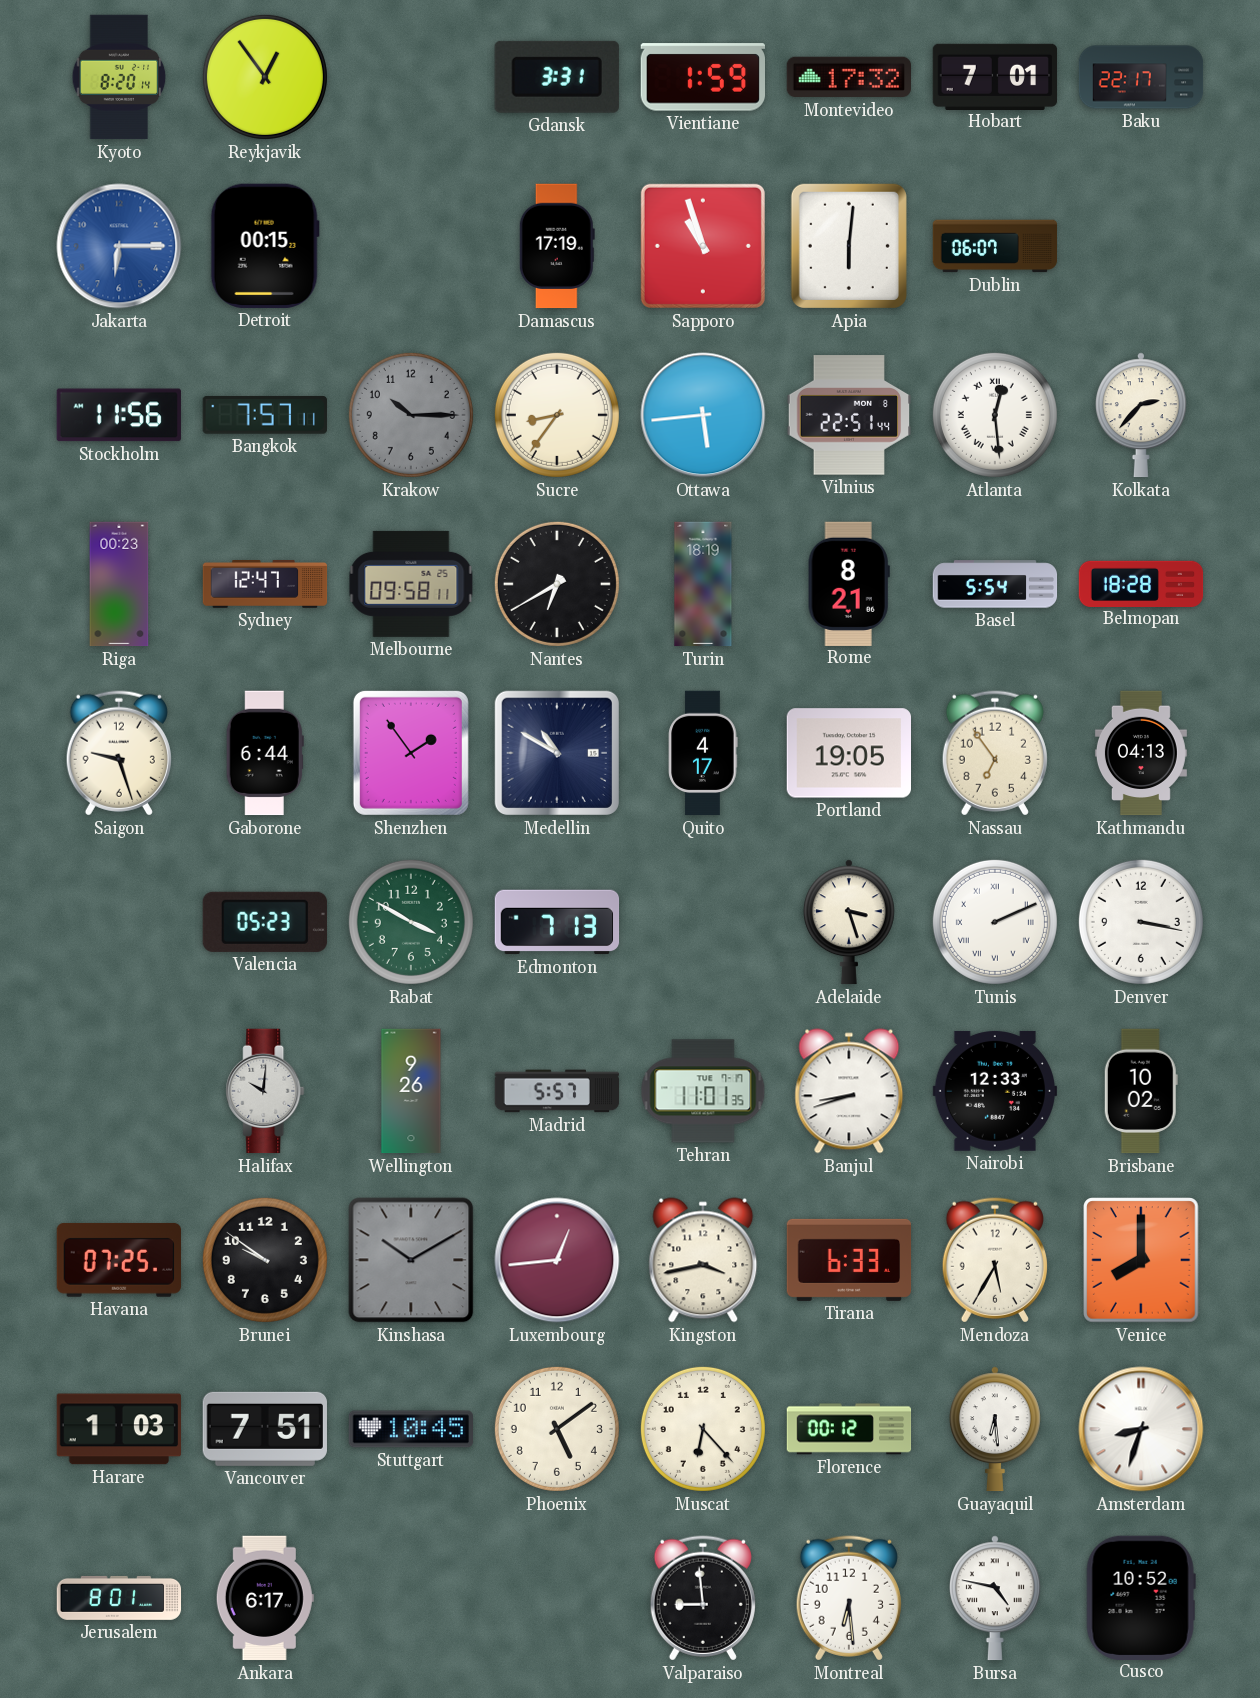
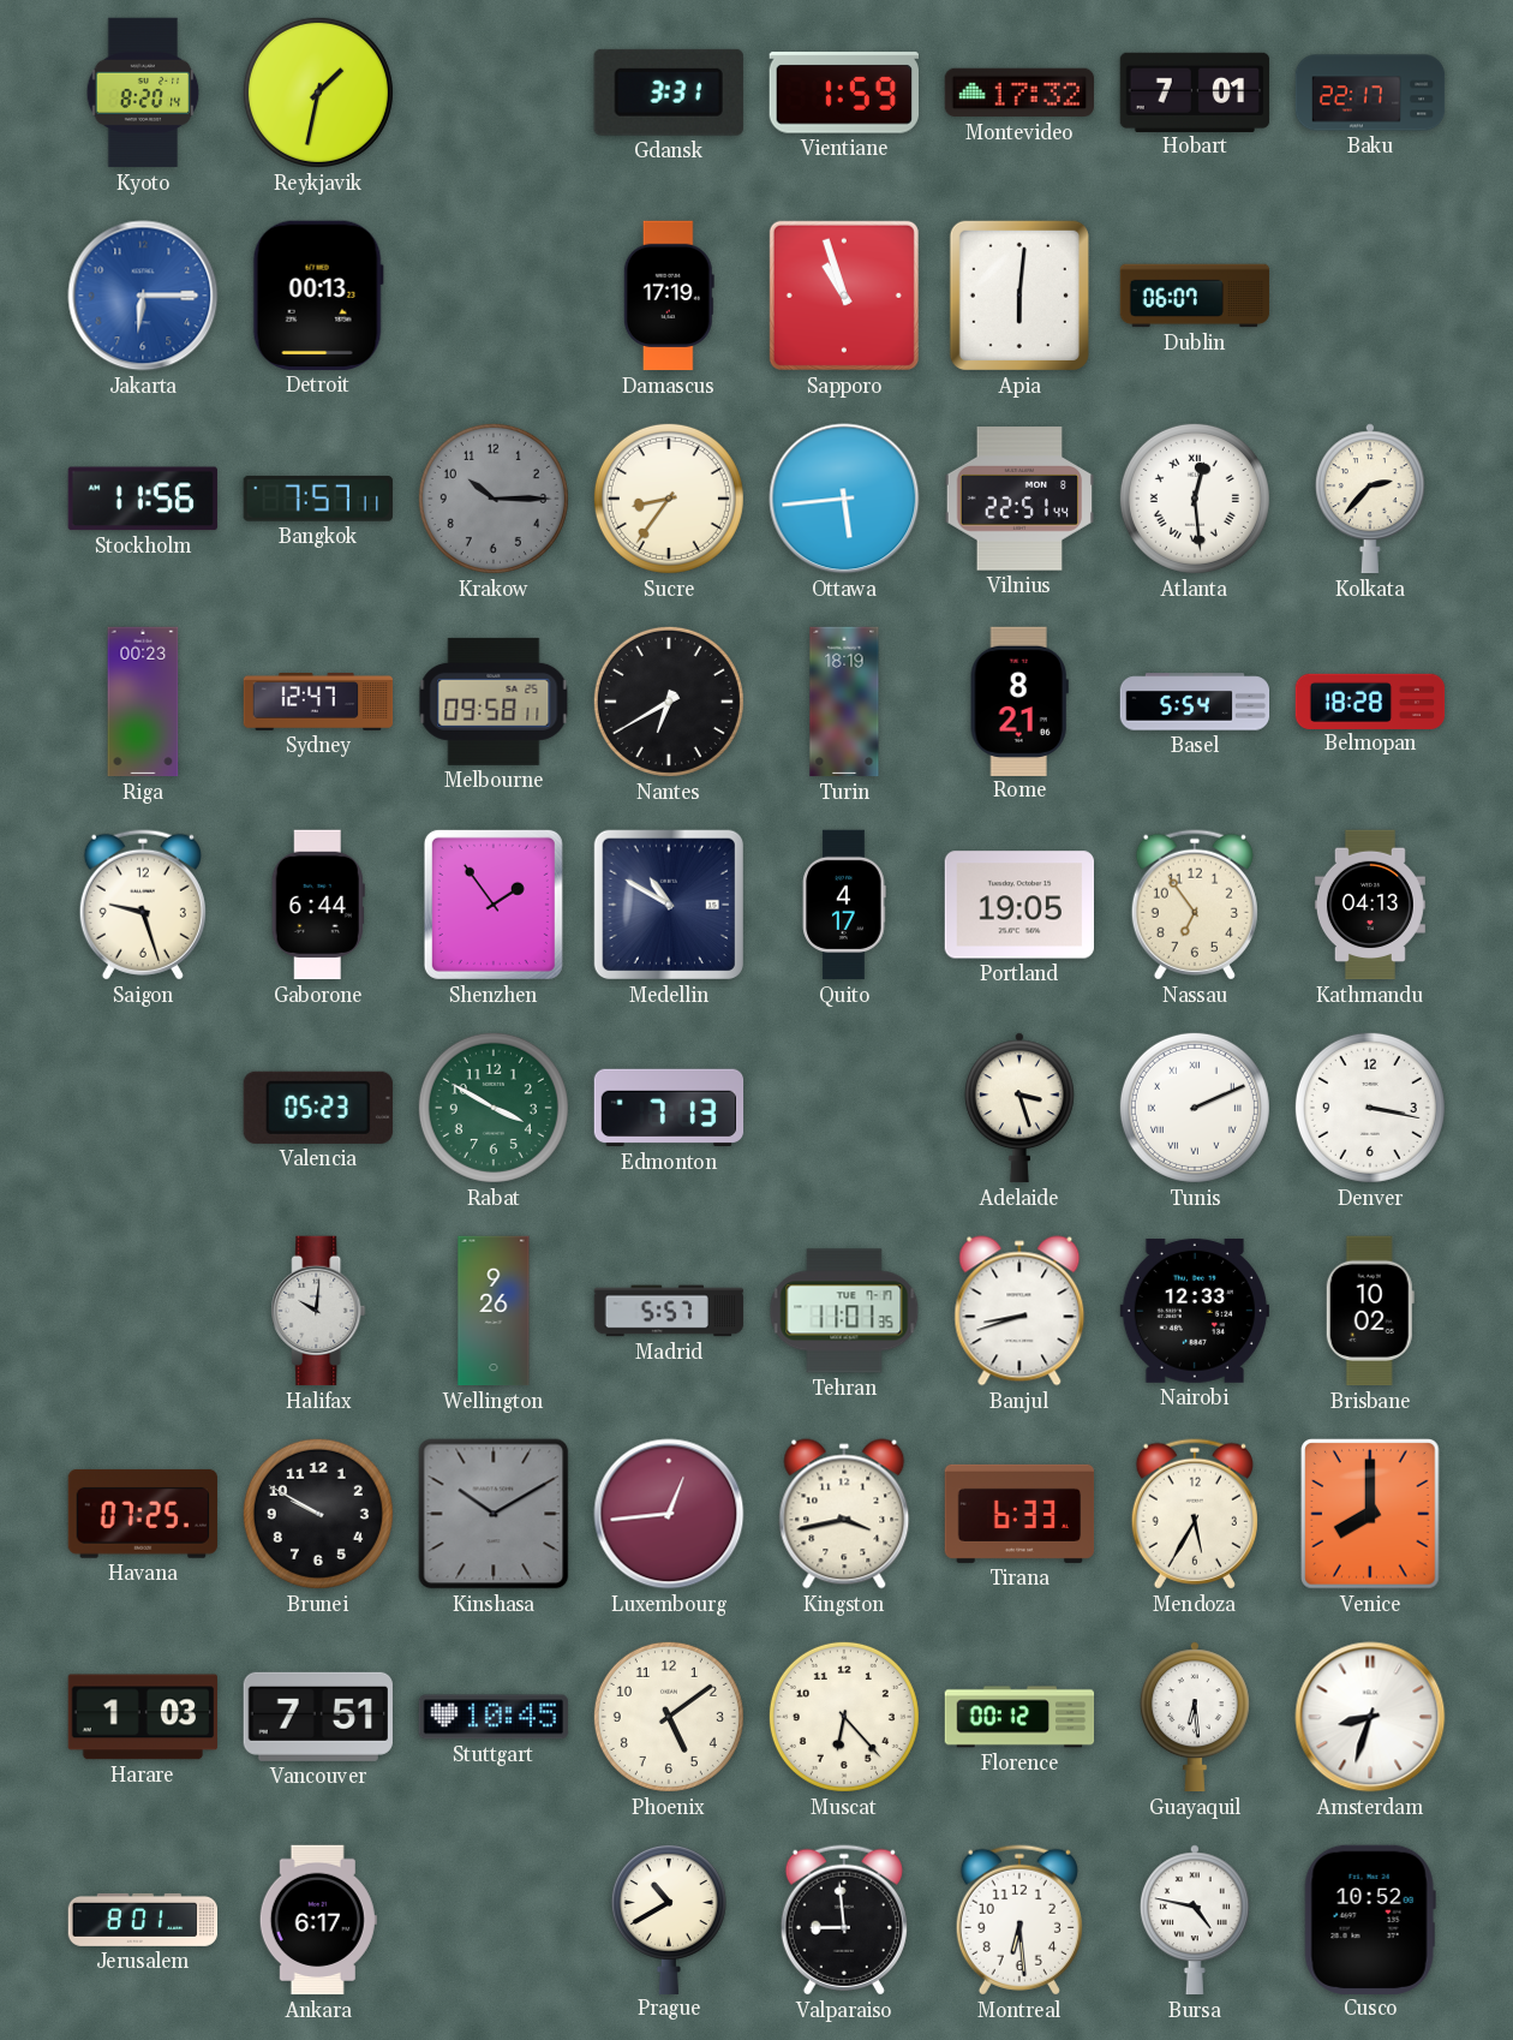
Reykjavik: 12:54 -> 1:32 (318, 93)
Detroit: 00:15 -> 00:13 (318, 296)
Brunei: 9:51 -> 9:50 (318, 1514)
Prague: none -> 10:40 (669, 1920)
